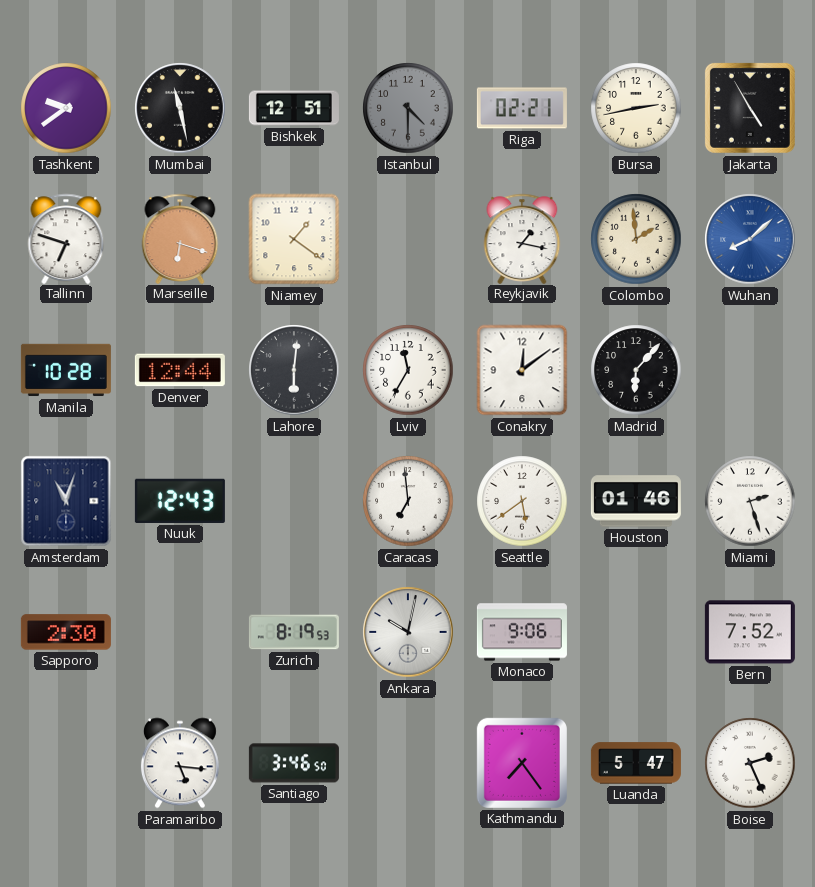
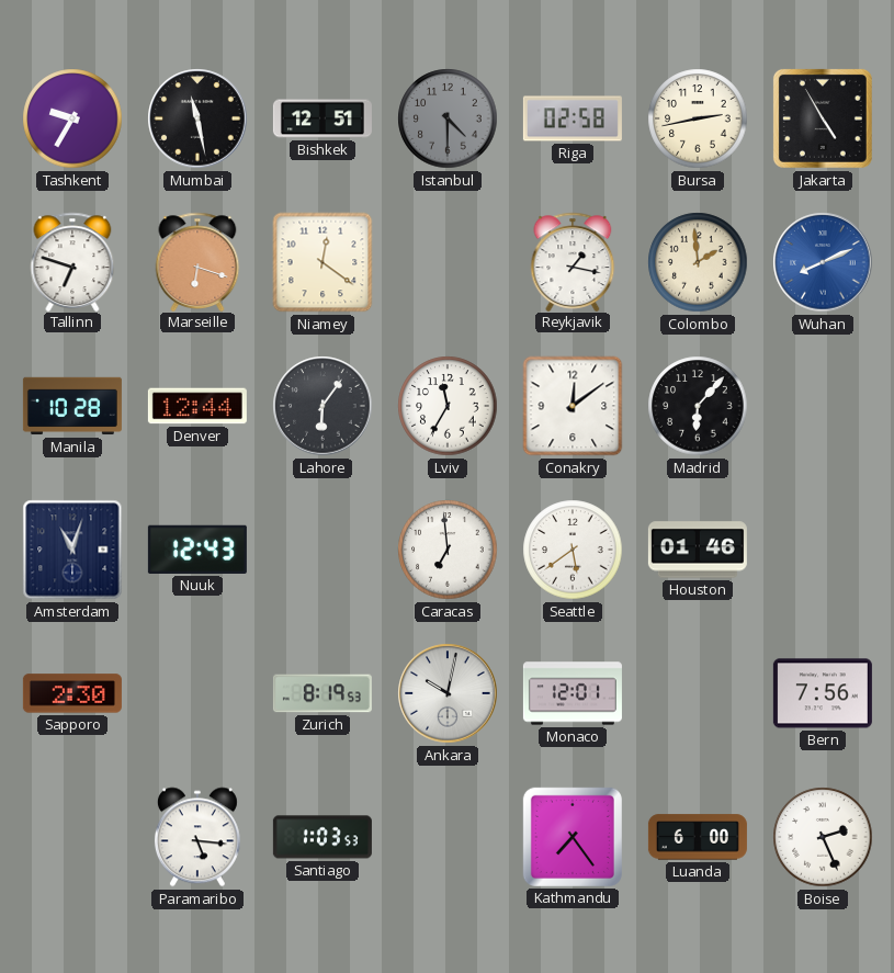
Tashkent: 9:39 -> 9:35 (72, 118)
Riga: 02:21 -> 02:58 (573, 118)
Niamey: 1:21 -> 12:21 (322, 262)
Wuhan: 8:08 -> 8:11 (823, 262)
Lahore: 6:01 -> 6:06 (322, 406)
Miami: 2:27 -> none (750, 501)
Monaco: 9:06 -> 12:01 (573, 693)
Bern: 7:52 -> 7:56 (823, 693)
Santiago: 3:46 -> 1:03 (322, 837)
Luanda: 5:47 -> 6:00 (698, 837)
